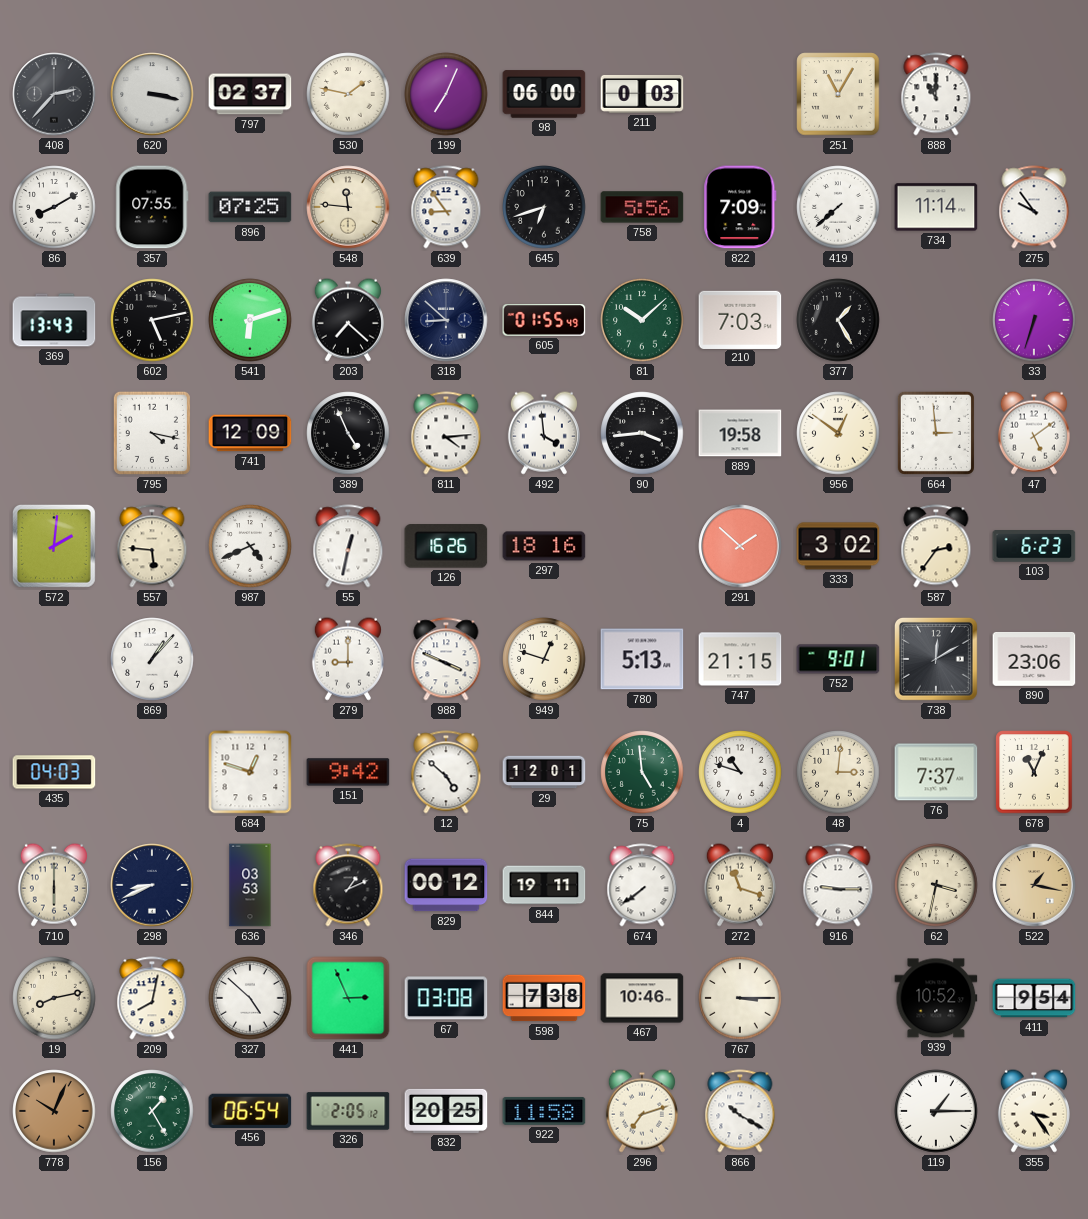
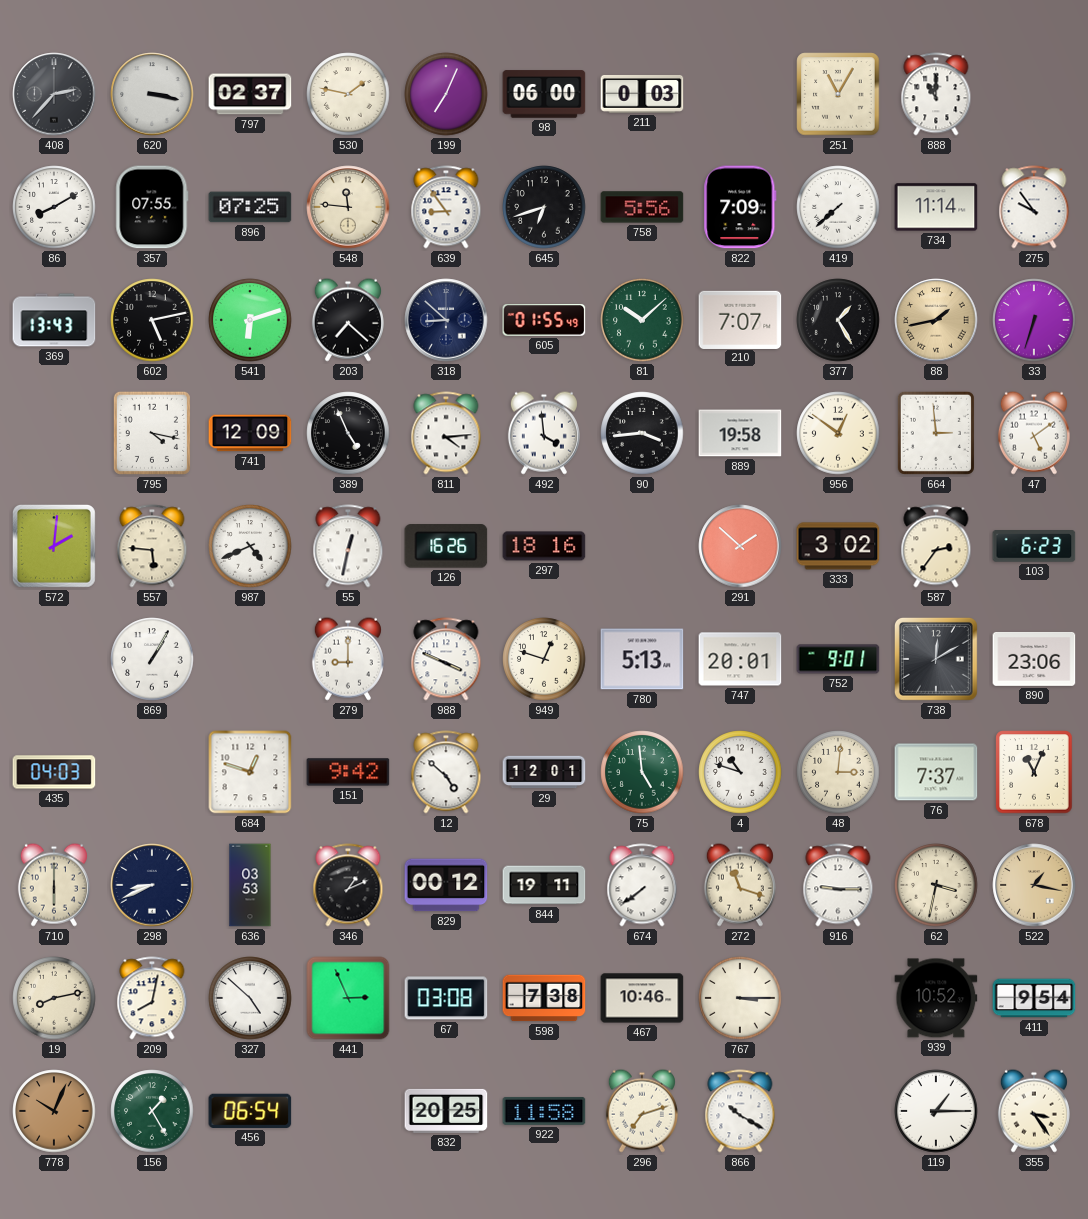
210: 7:03 -> 7:07 (740, 319)
88: none -> 1:43 (936, 320)
869: 1:07 -> 1:05 (152, 659)
747: 21:15 -> 20:01 (740, 659)
326: 2:05 -> none (348, 1111)
